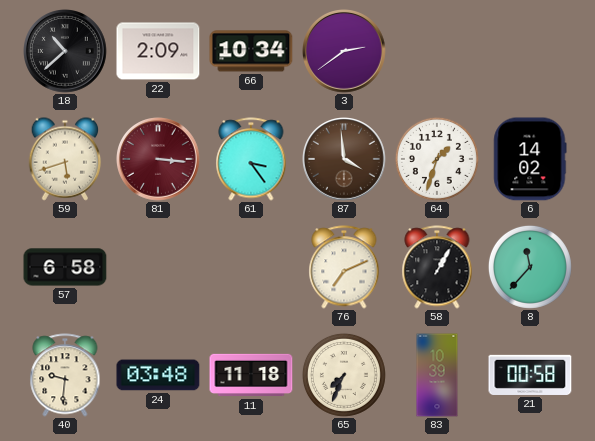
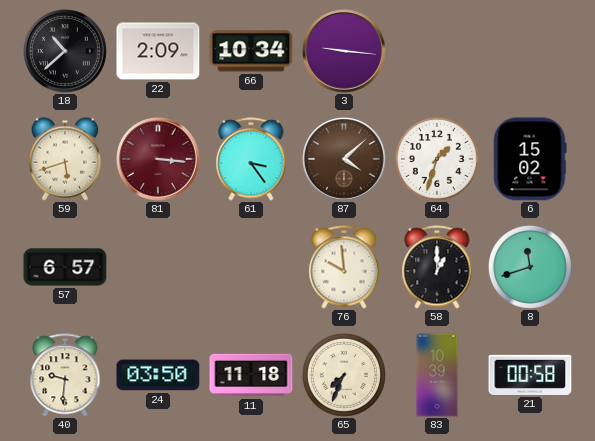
3: 2:39 -> 9:16 (345, 52)
87: 3:59 -> 4:08 (345, 160)
6: 14:02 -> 15:02 (530, 159)
57: 6:58 -> 6:57 (65, 267)
76: 7:11 -> 9:59 (344, 267)
58: 1:05 -> 1:00 (437, 267)
8: 11:37 -> 11:42 (530, 267)
24: 03:48 -> 03:50 (158, 375)
